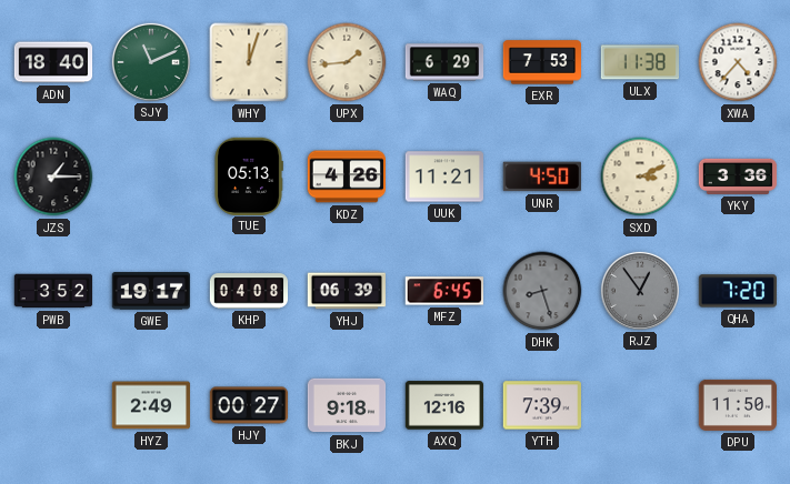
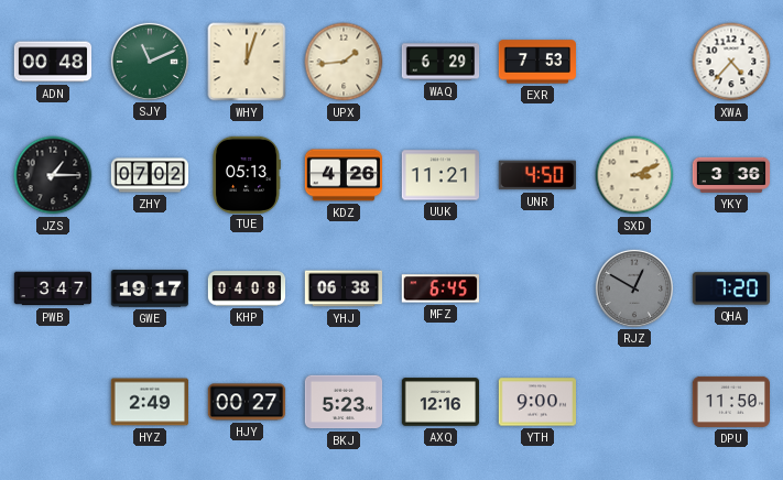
ADN: 18:40 -> 00:48 (53, 62)
ULX: 11:38 -> none (639, 62)
ZHY: none -> 07:02 (150, 175)
PWB: 3:52 -> 3:47 (53, 288)
YHJ: 06:39 -> 06:38 (344, 288)
DHK: 8:27 -> none (542, 291)
RJZ: 12:54 -> 12:50 (633, 287)
BKJ: 9:18 -> 5:23 (344, 402)
YTH: 7:39 -> 9:00 (536, 402)
